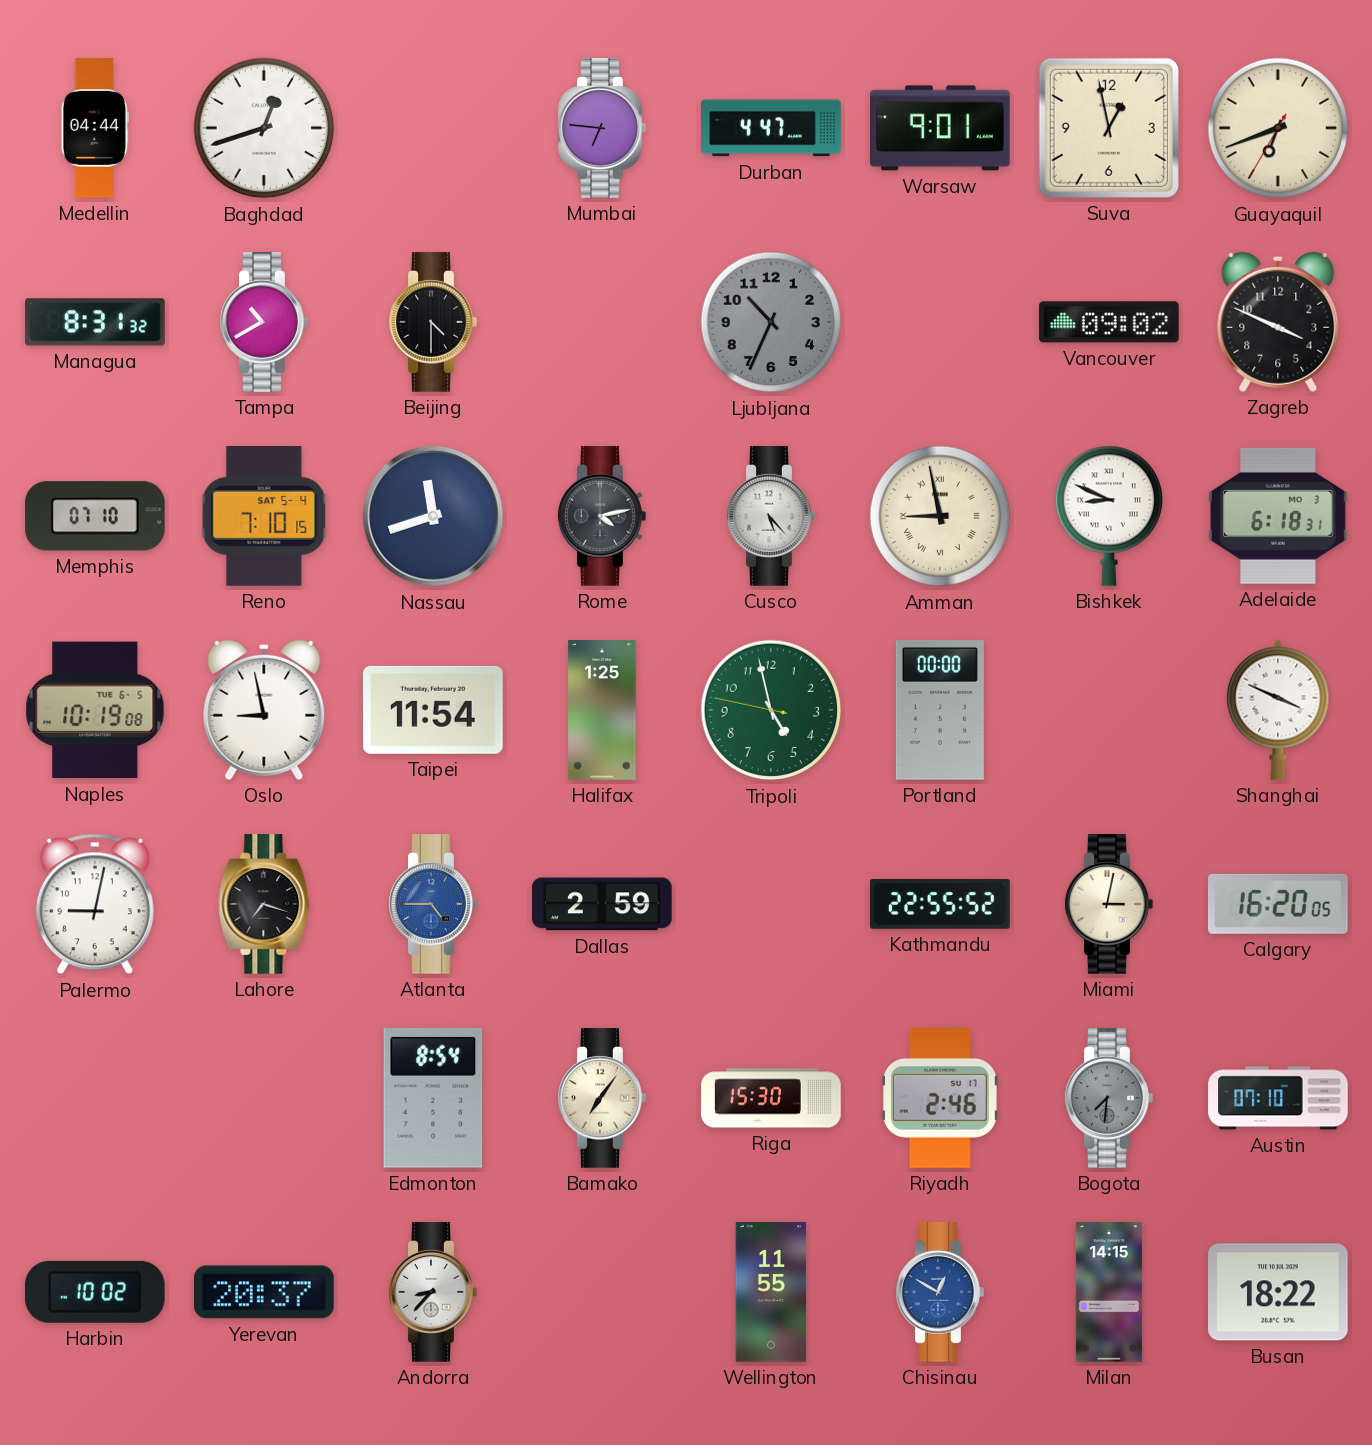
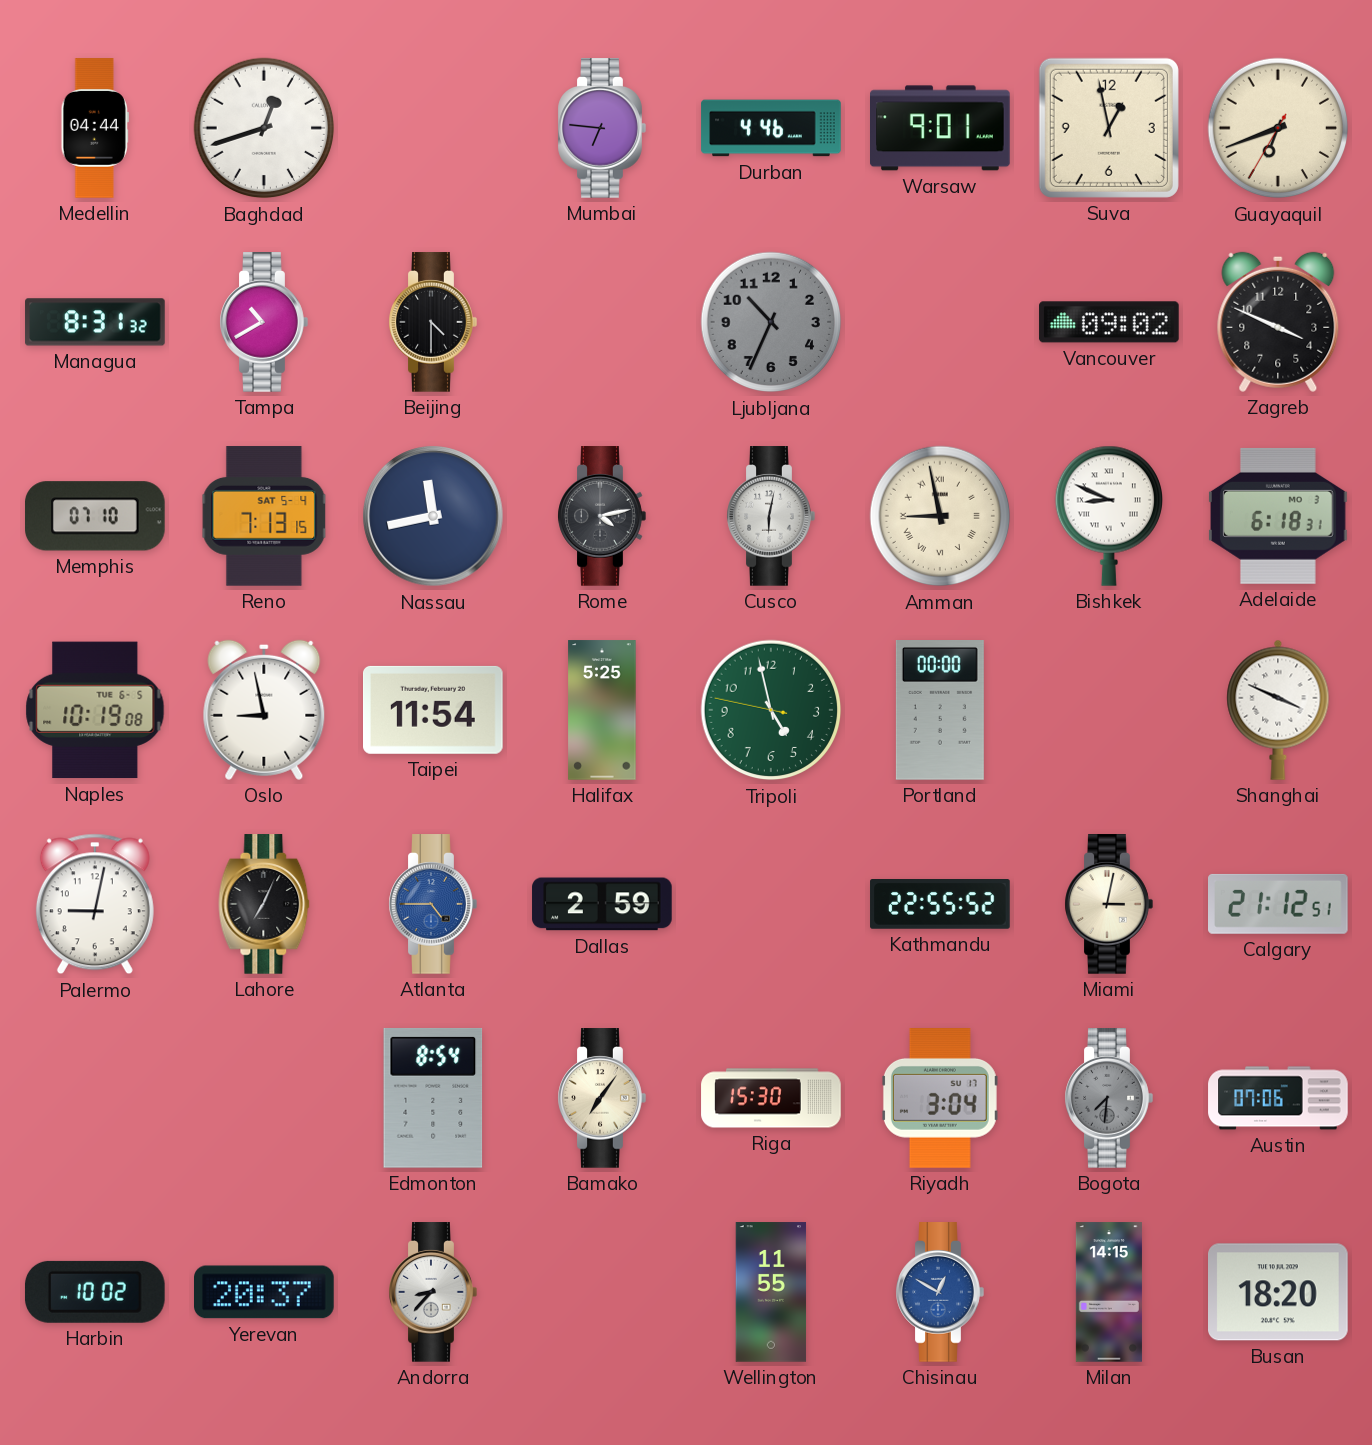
Durban: 4:47 -> 4:46 (771, 128)
Reno: 7:10 -> 7:13 (264, 516)
Nassau: 11:42 -> 11:43 (433, 516)
Cusco: 5:23 -> 6:02 (771, 516)
Halifax: 1:25 -> 5:25 (602, 710)
Lahore: 7:18 -> 7:04 (264, 904)
Calgary: 16:20 -> 21:12 (1279, 904)
Riyadh: 2:46 -> 3:04 (940, 1099)
Austin: 07:10 -> 07:06 (1278, 1098)
Busan: 18:22 -> 18:20 (1279, 1292)
